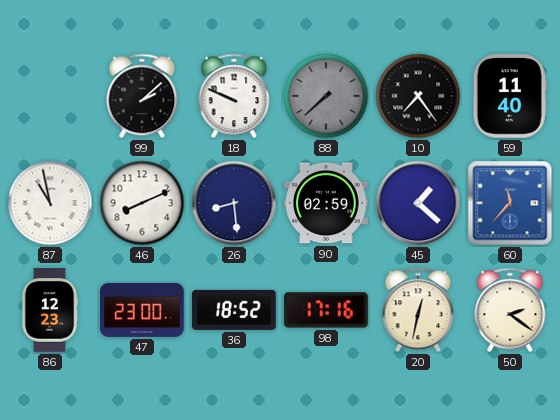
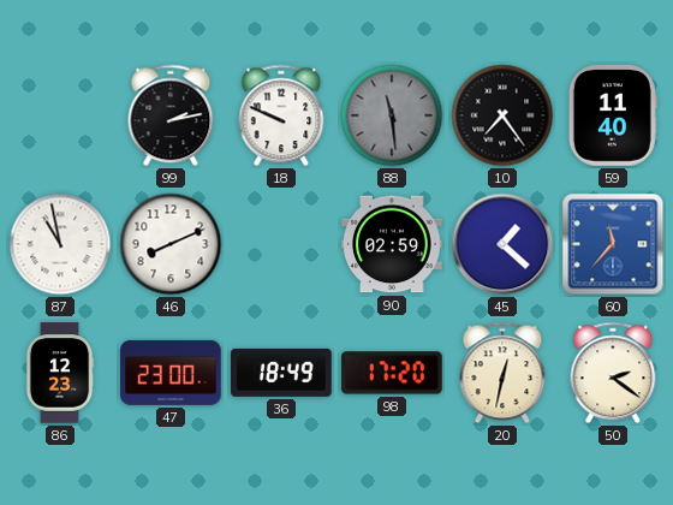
99: 2:08 -> 2:13 (171, 115)
88: 7:38 -> 11:29 (392, 115)
26: 8:29 -> none (234, 203)
36: 18:52 -> 18:49 (281, 373)
98: 17:16 -> 17:20 (392, 373)
